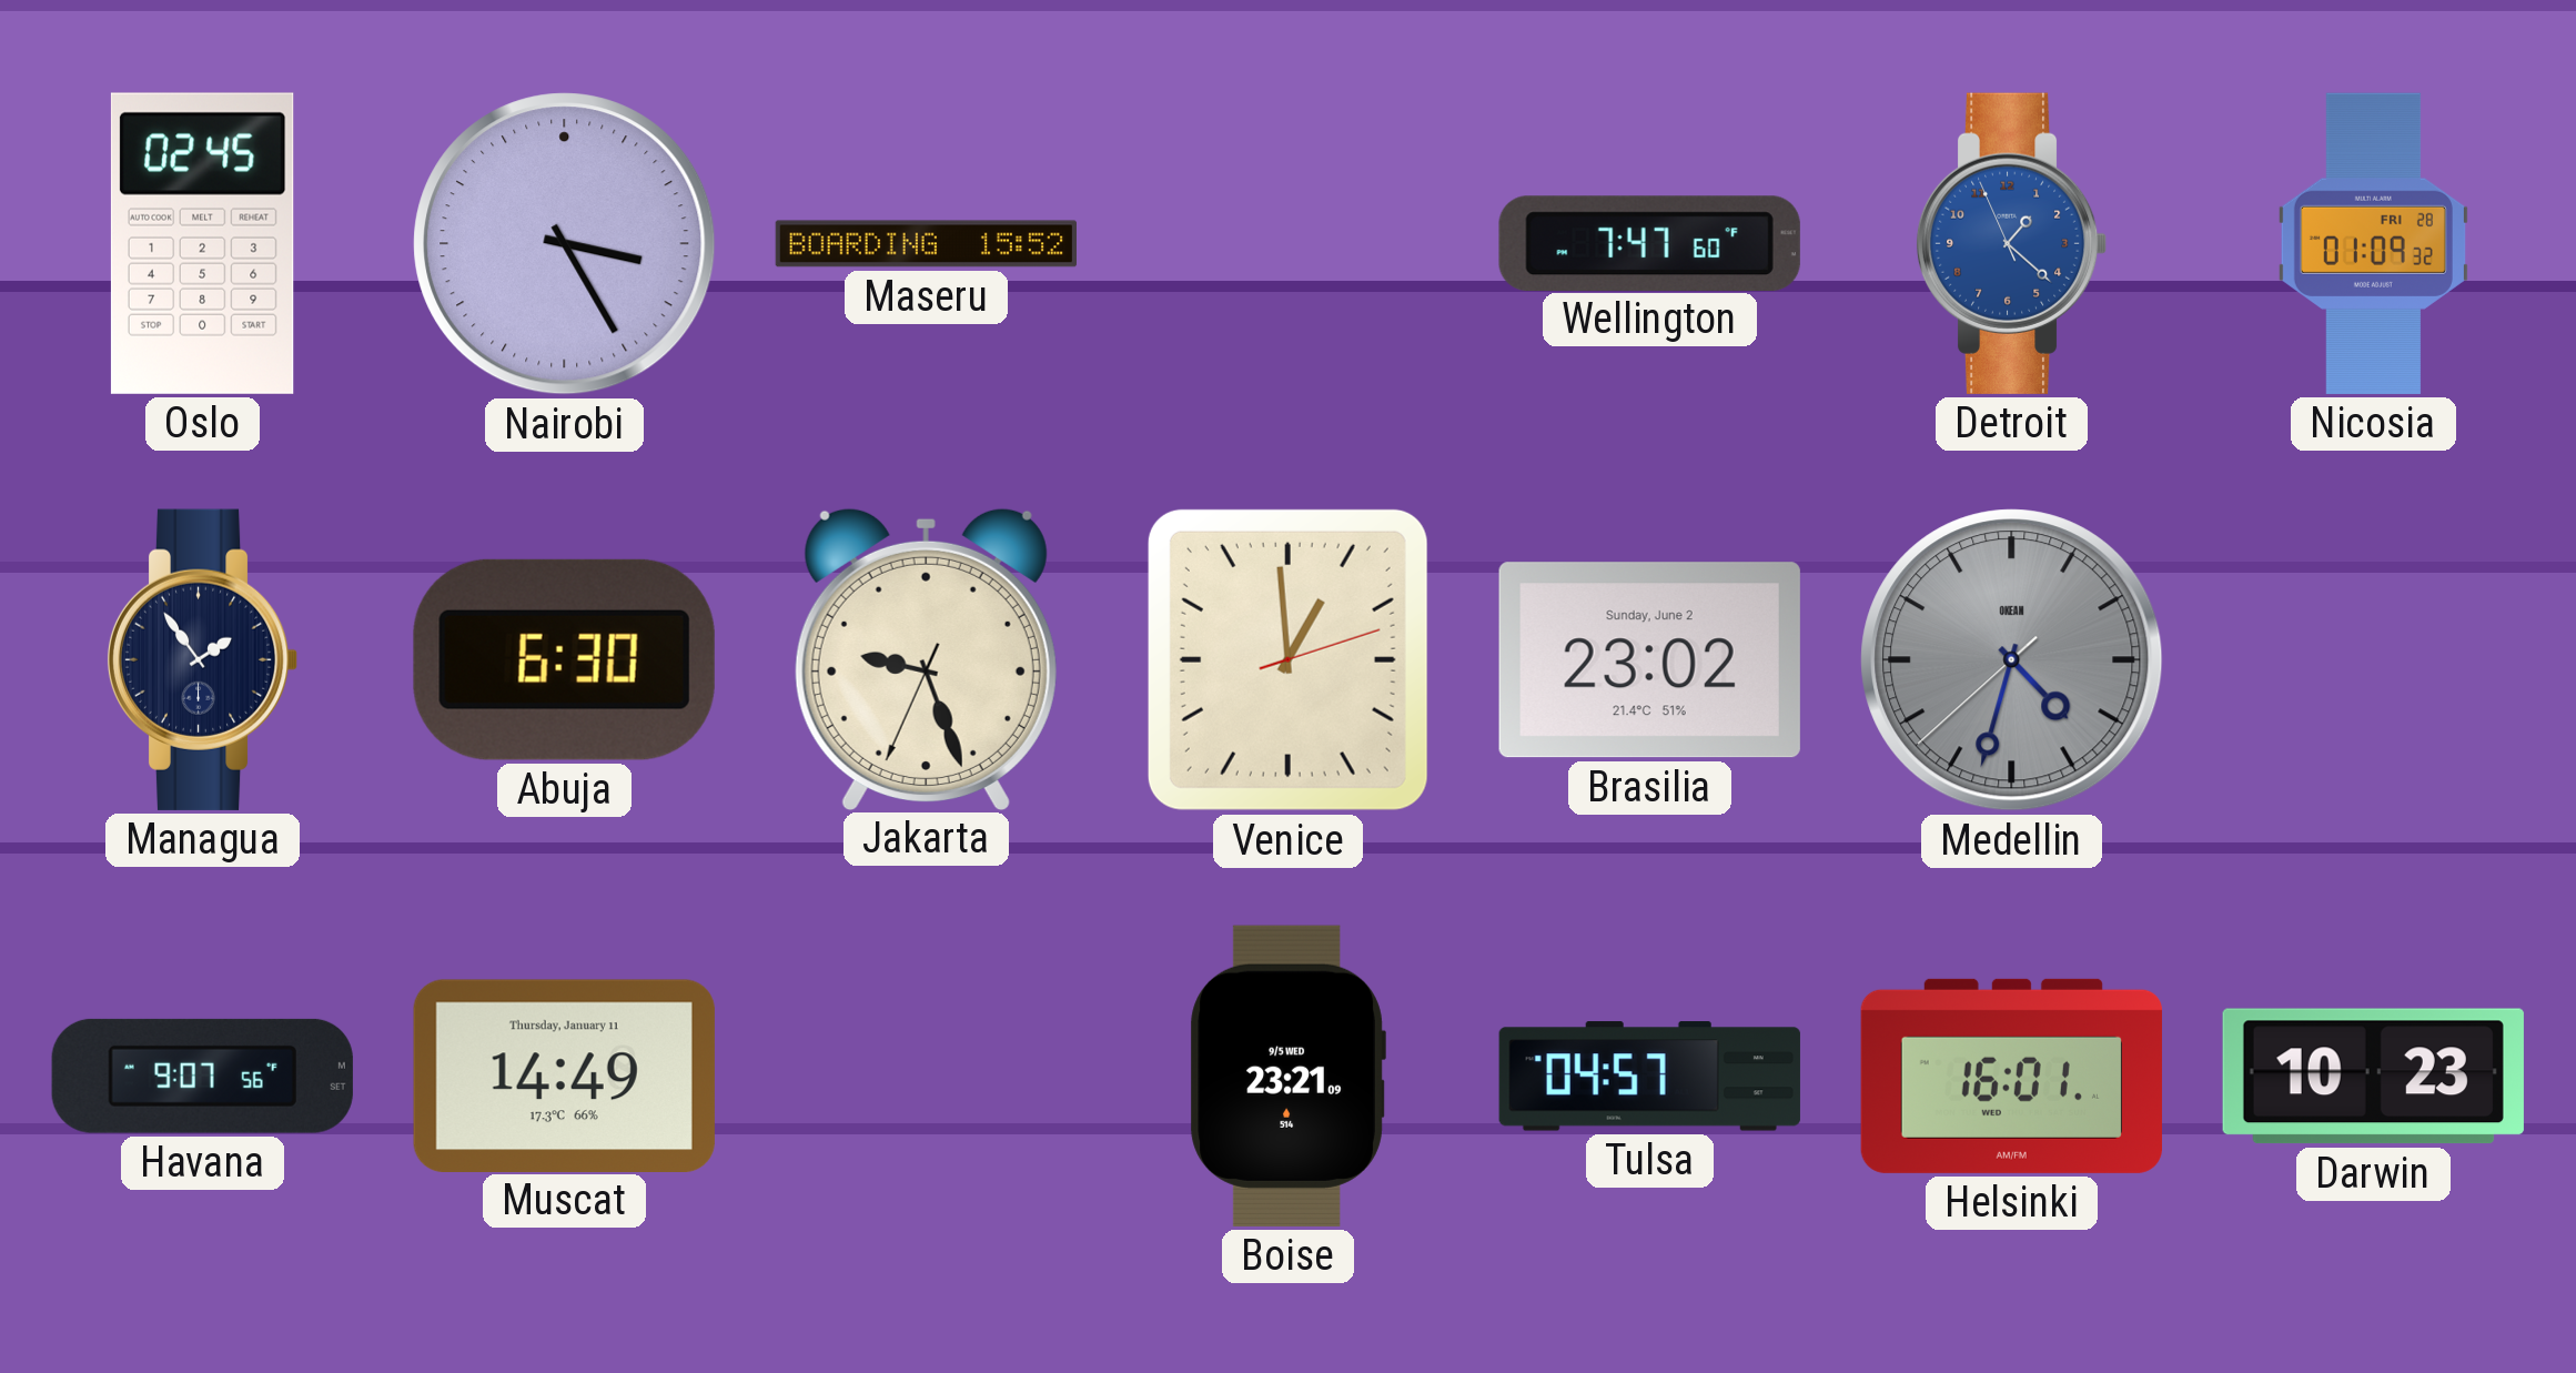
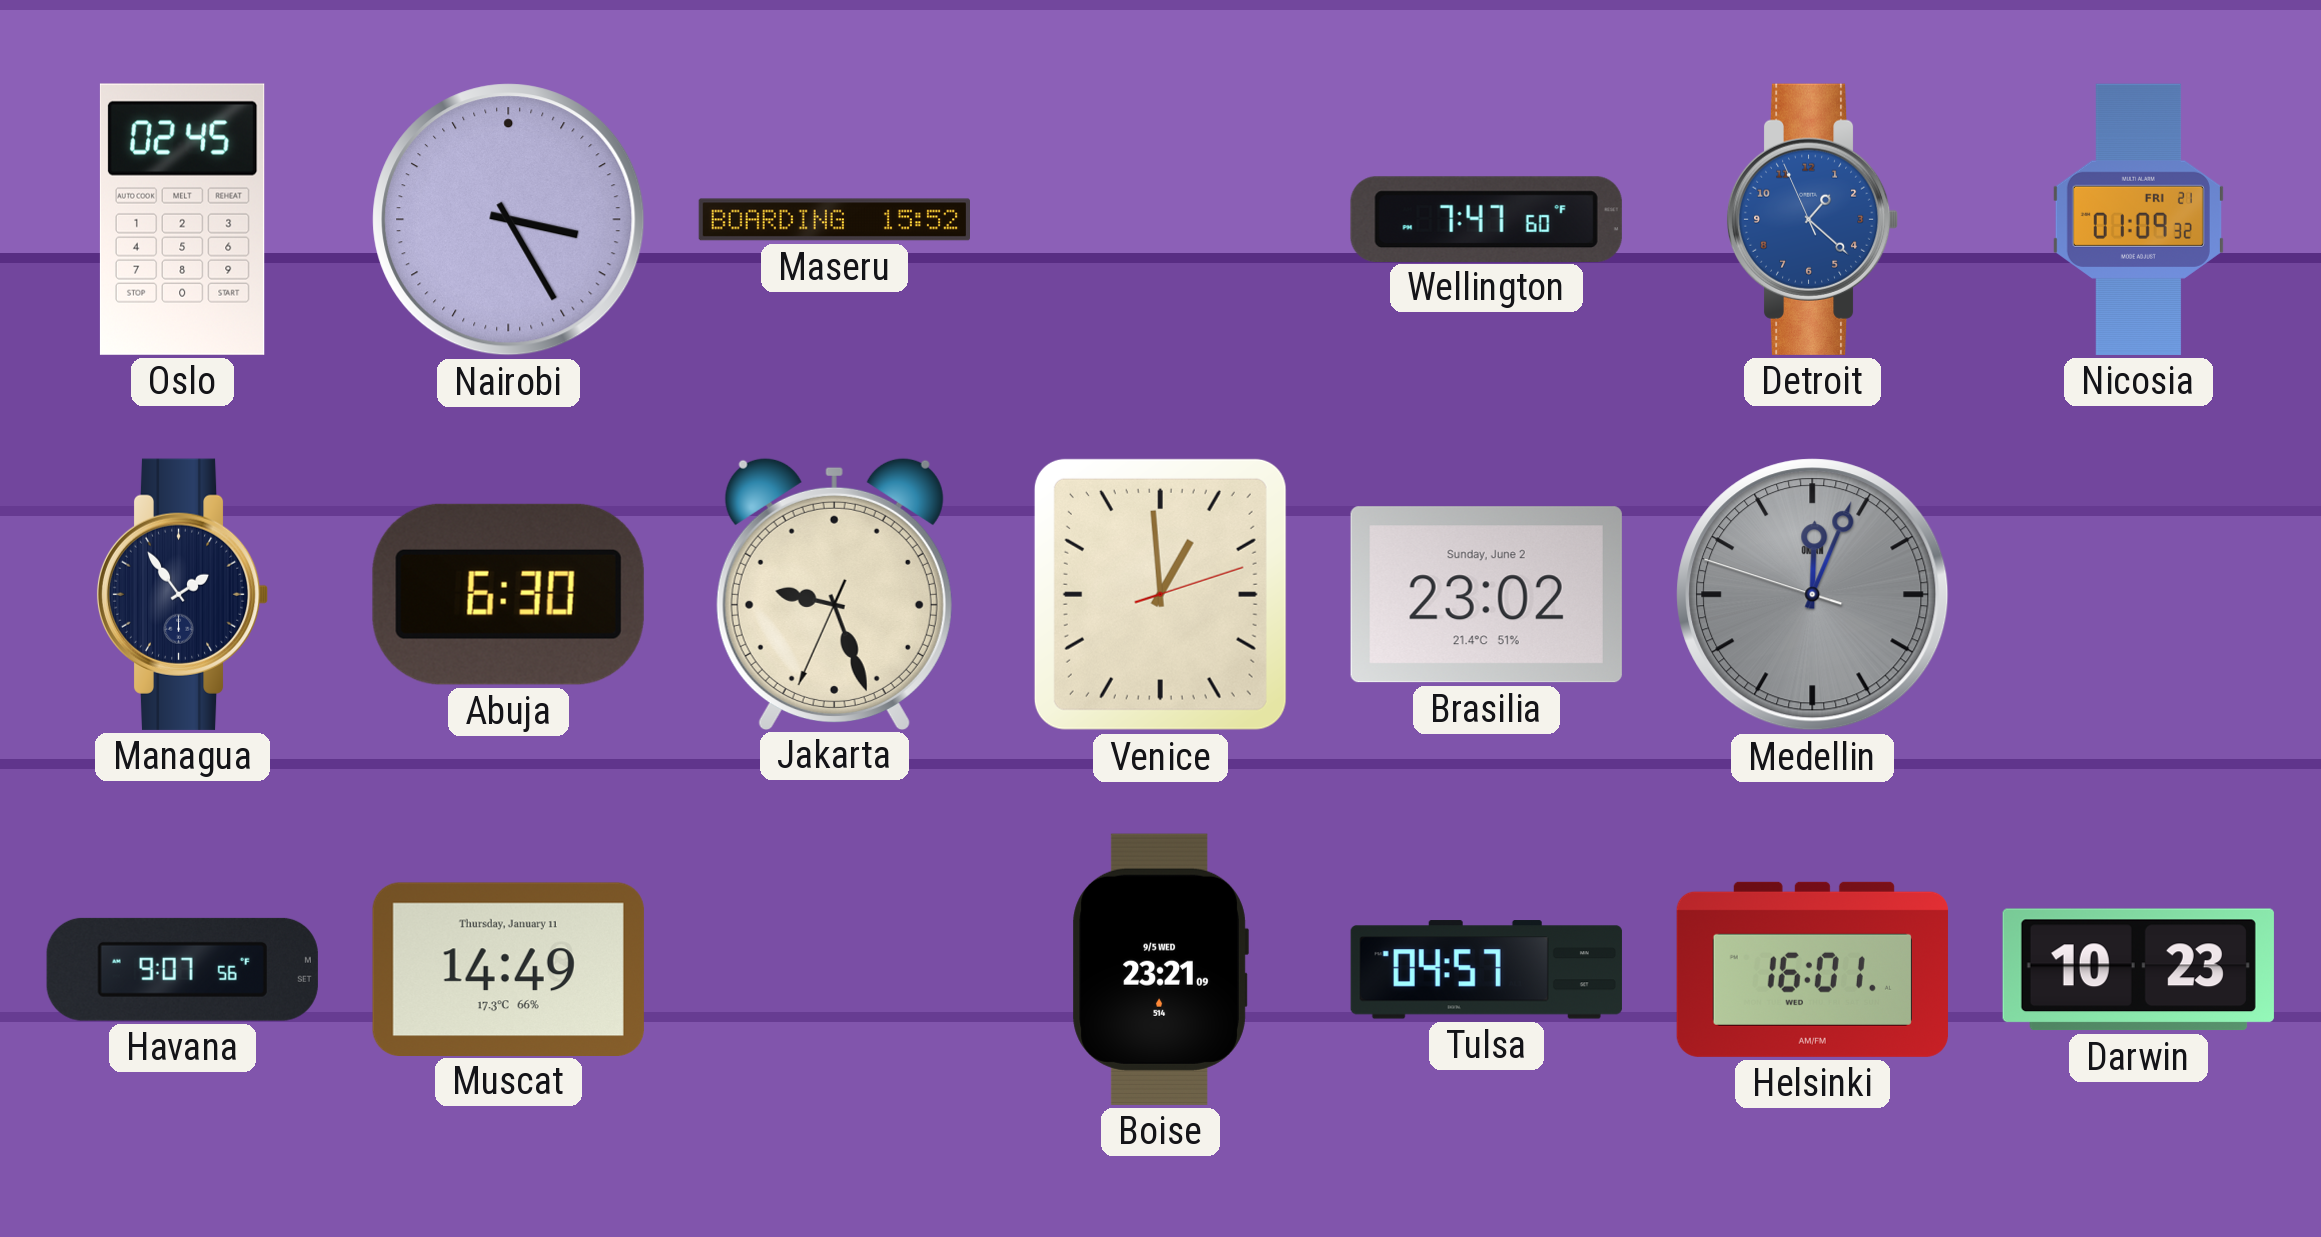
Nicosia date: FRI 28 -> FRI 21 (2138, 219)
Medellin: 4:32 -> 12:03 (1813, 595)
